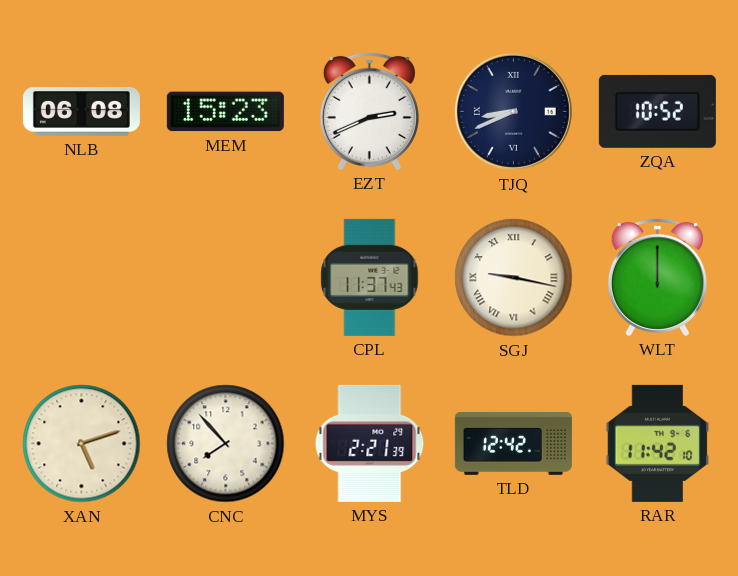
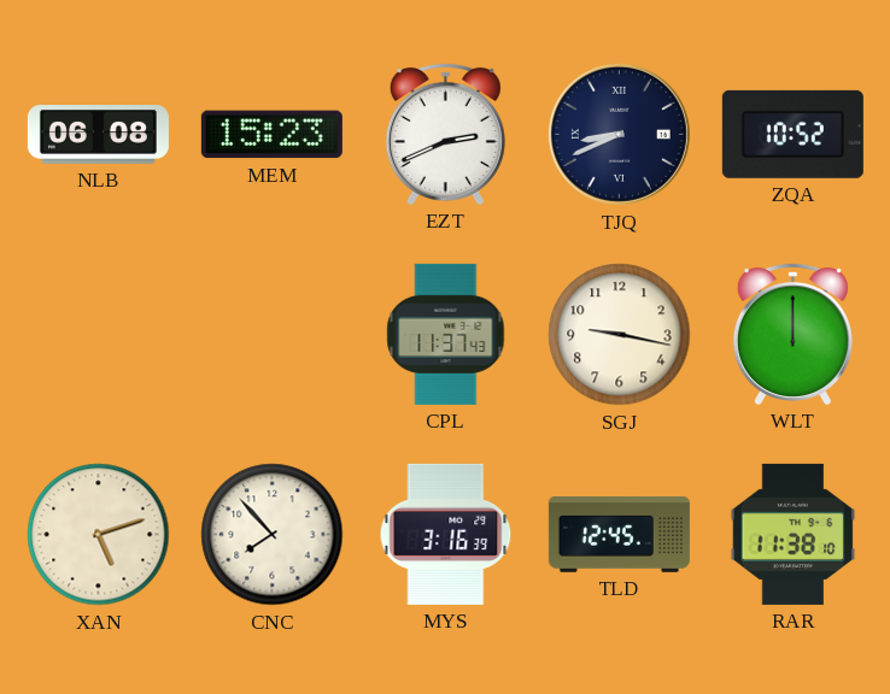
SGJ numerals: Roman -> Arabic (620, 335)
MYS: 2:21 -> 3:16 (446, 534)
TLD: 12:42 -> 12:45 (619, 534)
RAR: 11:42 -> 11:38 (794, 534)
